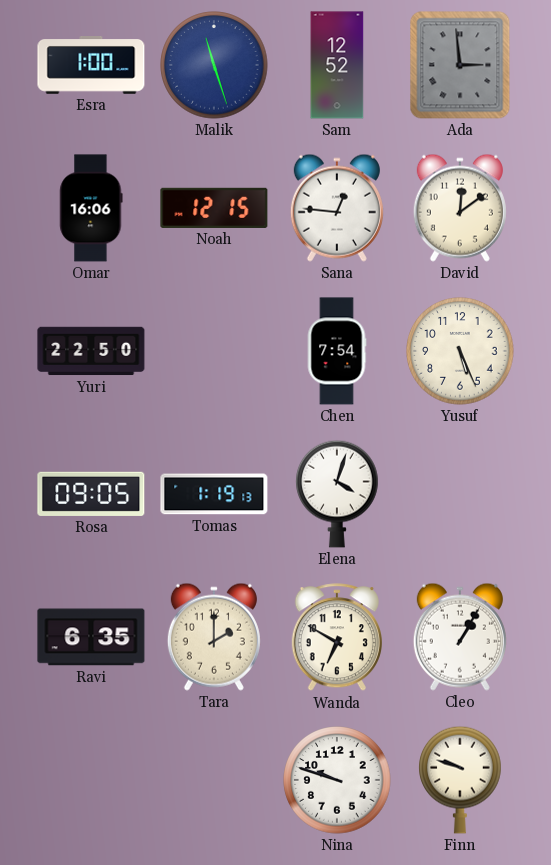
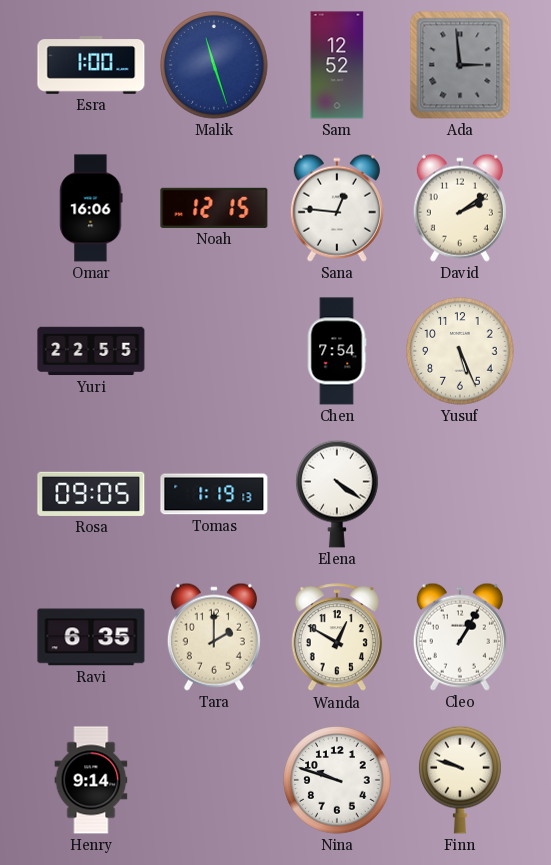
David: 12:09 -> 2:09 (460, 208)
Yuri: 22:50 -> 22:55 (91, 351)
Elena: 4:03 -> 4:21 (338, 494)
Wanda: 6:50 -> 12:50 (337, 638)
Henry: none -> 9:14 (91, 780)
